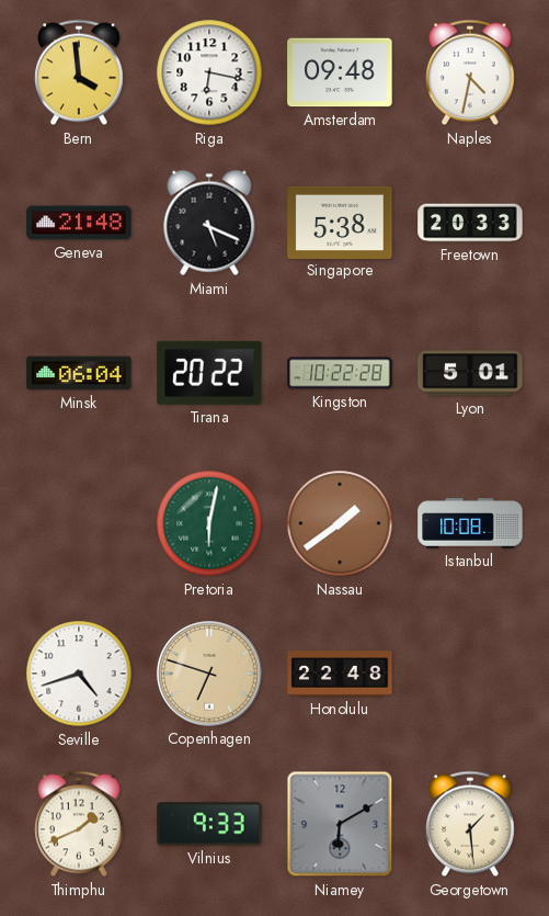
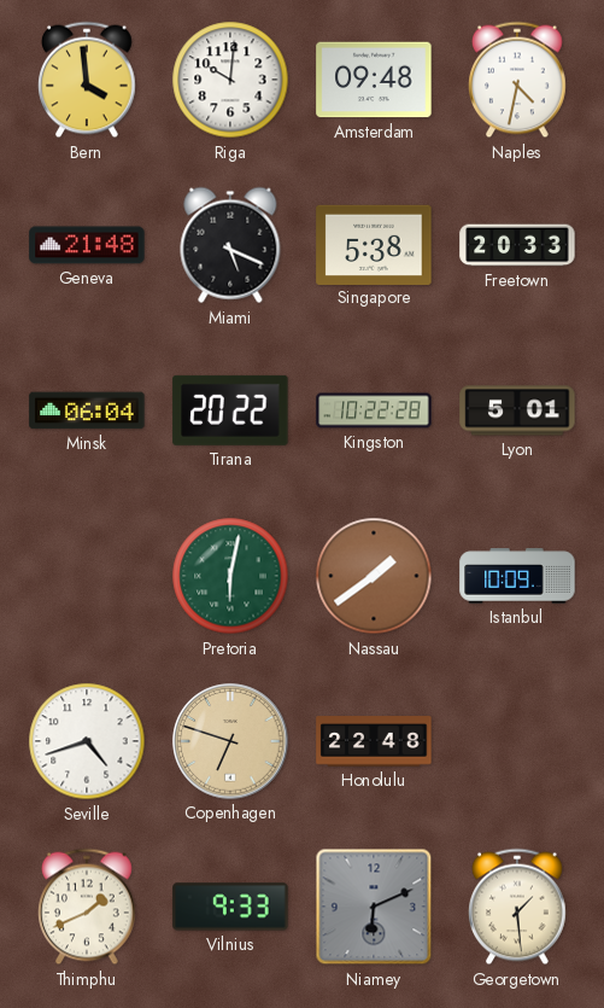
Riga: 6:17 -> 10:01 (230, 80)
Istanbul: 10:08 -> 10:09 (517, 576)
Niamey: 6:10 -> 6:11 (374, 907)
